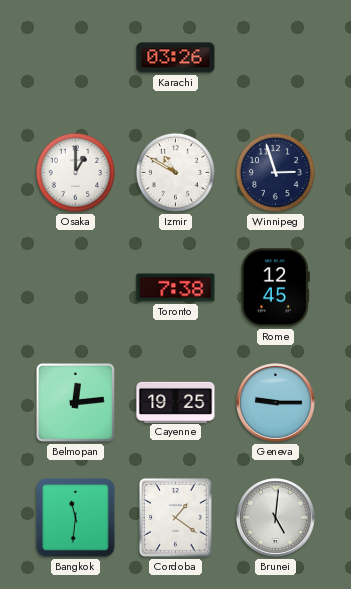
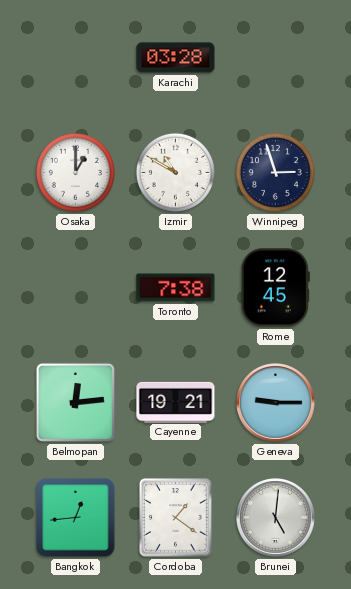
Karachi: 03:26 -> 03:28 (176, 58)
Cayenne: 19:25 -> 19:21 (176, 402)
Bangkok: 11:31 -> 12:44 (76, 518)
